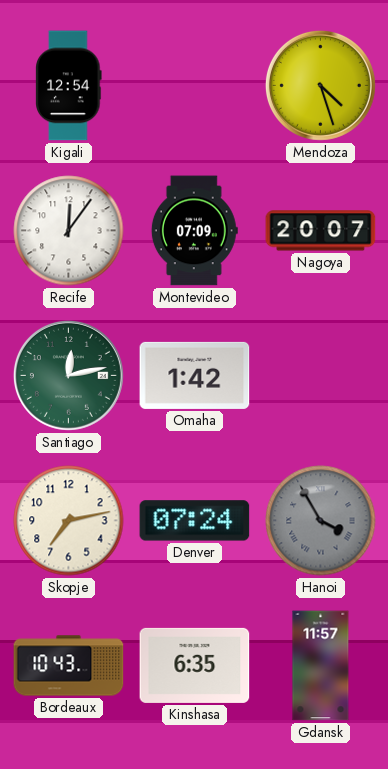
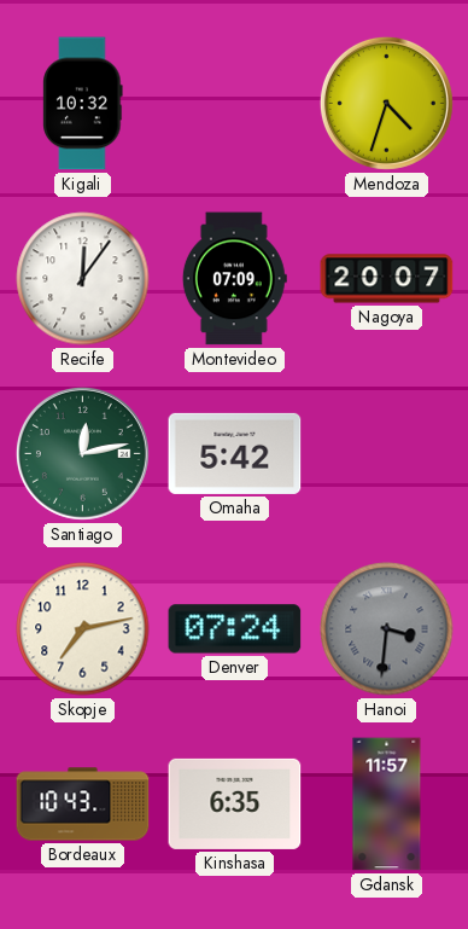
Kigali: 12:54 -> 10:32 (83, 104)
Mendoza: 4:27 -> 4:33 (386, 103)
Omaha: 1:42 -> 5:42 (235, 453)
Hanoi: 3:55 -> 3:31 (387, 629)
